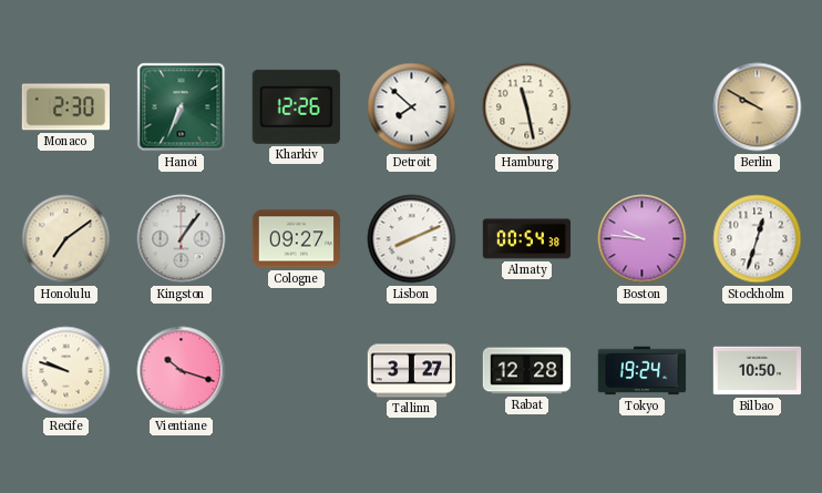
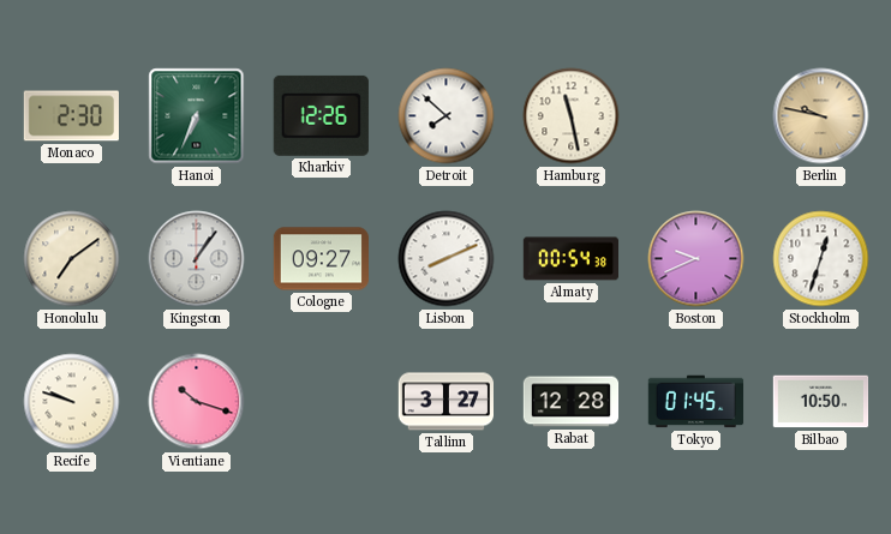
Berlin: 9:50 -> 9:47 (821, 116)
Boston: 9:46 -> 9:41 (696, 259)
Tokyo: 19:24 -> 01:45 (696, 402)
